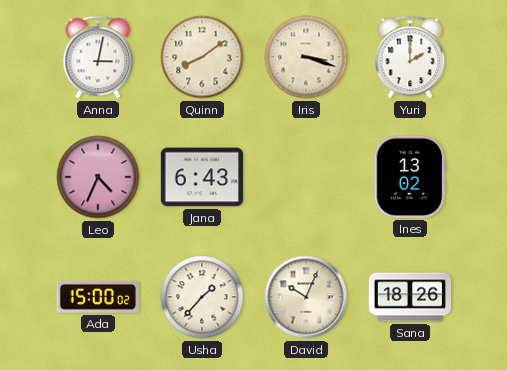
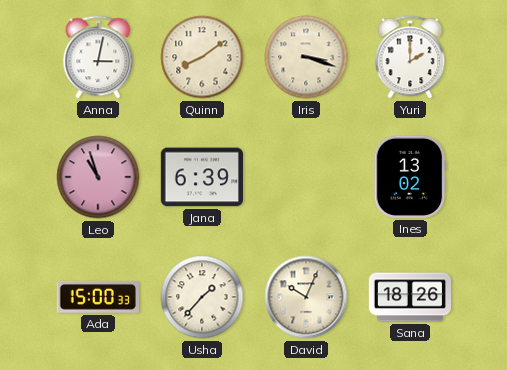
Leo: 4:34 -> 10:57 (98, 177)
Jana: 6:43 -> 6:39 (201, 177)
Ada: 15:00:02 -> 15:00:33 (98, 297)
